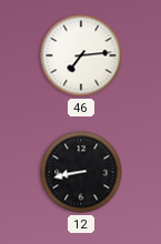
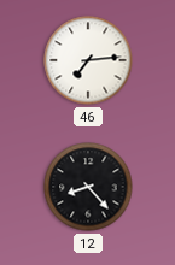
12: 8:43 -> 8:23 (88, 187)
